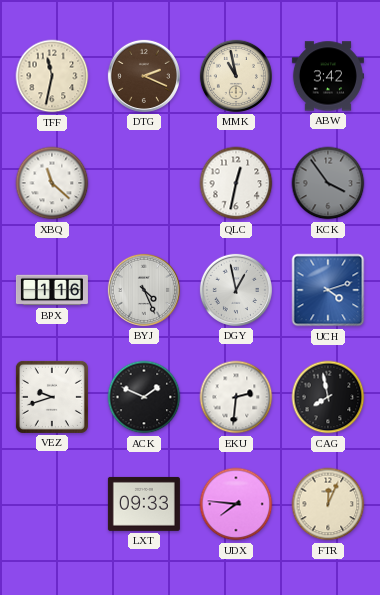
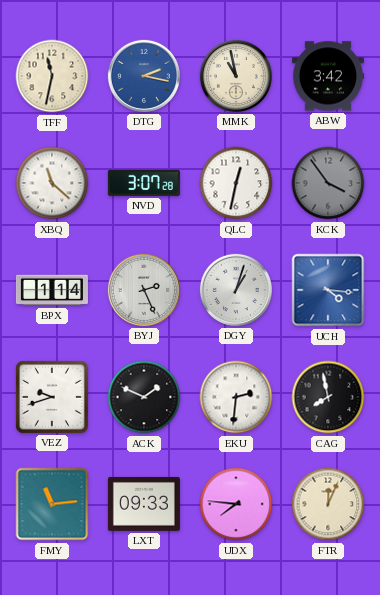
DTG: 2:19 -> 2:17 (144, 76)
DTG dial: brown -> blue (144, 76)
NVD: none -> 3:07 (144, 183)
BPX: 1:16 -> 1:14 (52, 290)
BYJ: 4:26 -> 2:26 (144, 290)
DGY: 12:58 -> 1:03 (236, 290)
UCH: 4:12 -> 4:16 (328, 290)
FMY: none -> 11:14 (52, 504)
